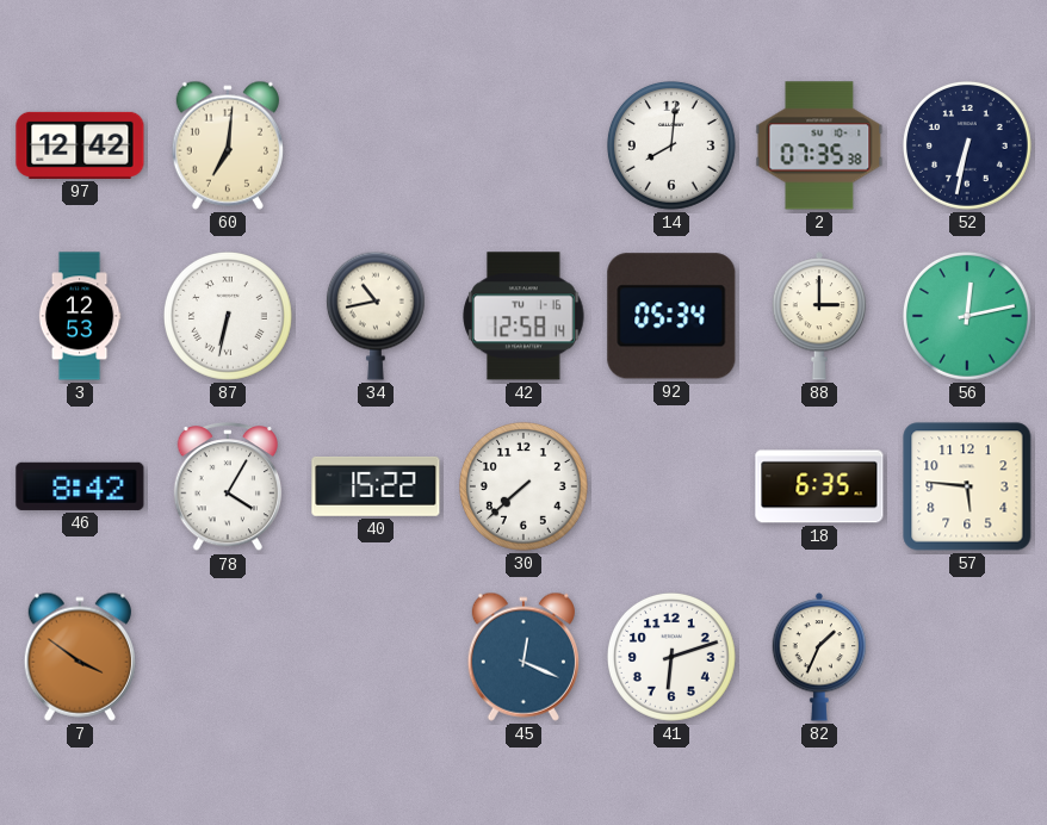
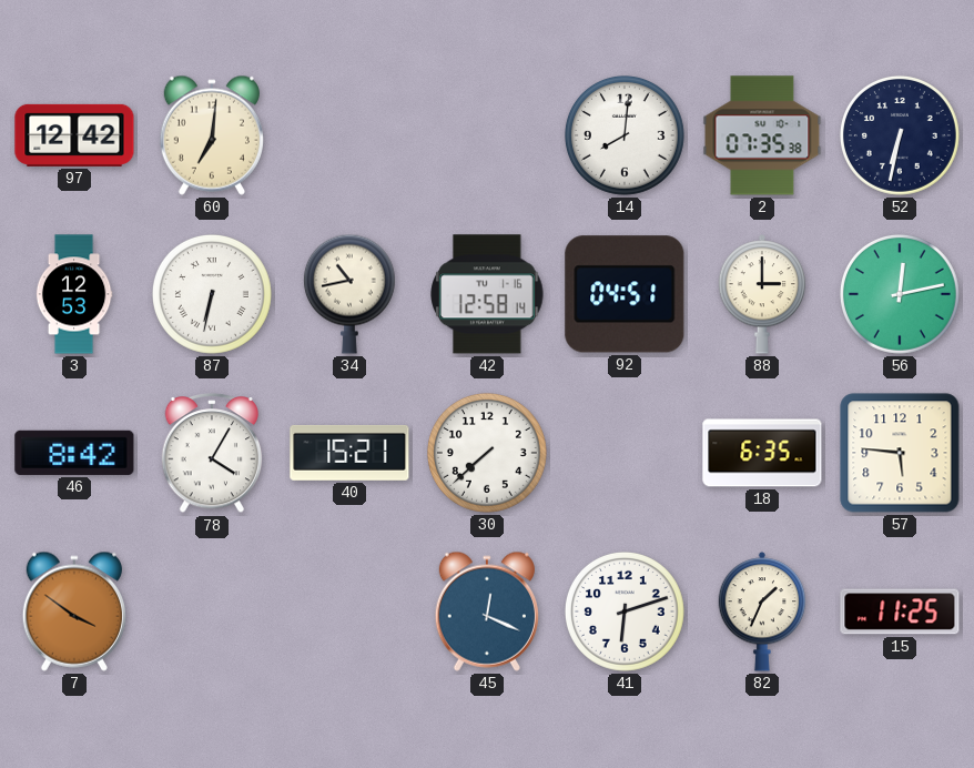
92: 05:34 -> 04:51 (625, 294)
40: 15:22 -> 15:21 (349, 453)
15: none -> 11:25 (900, 612)
